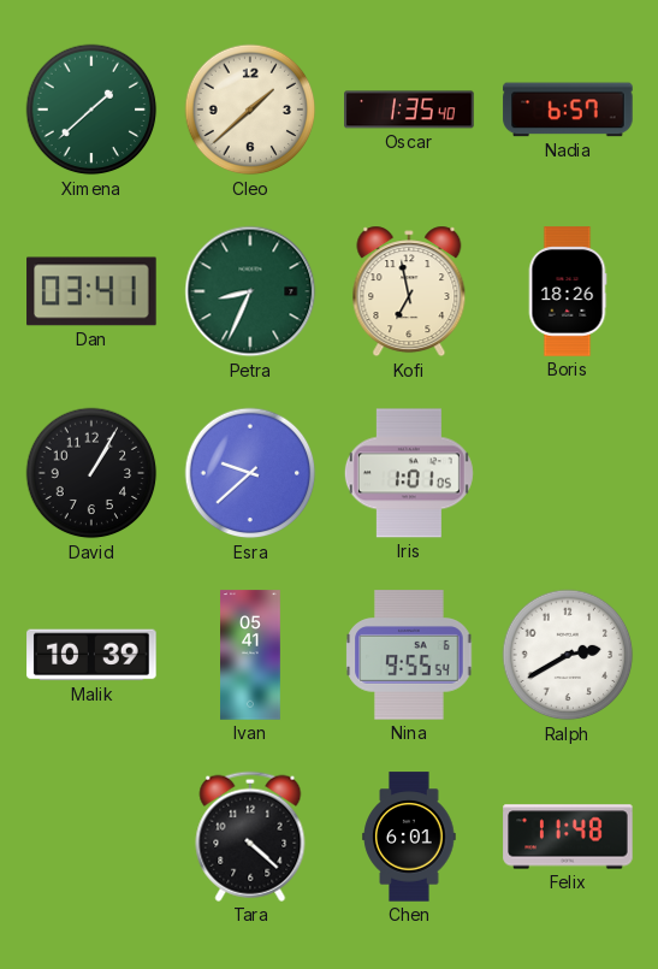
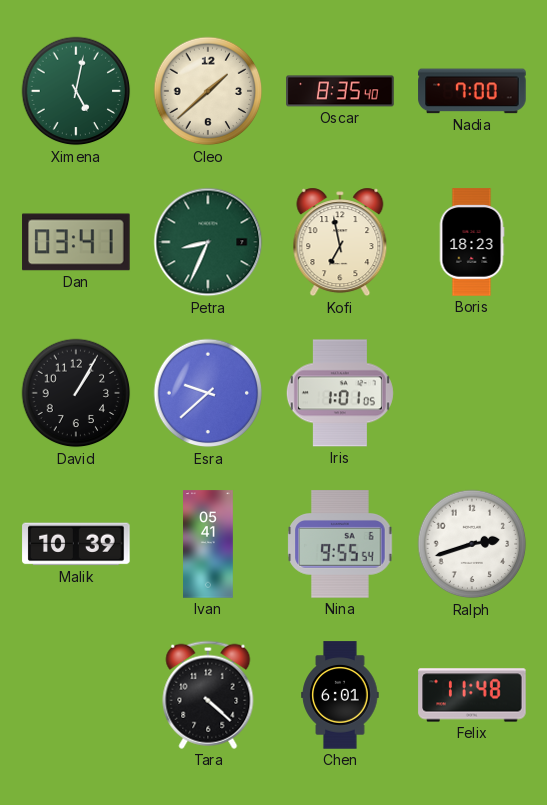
Ximena: 1:38 -> 5:02 (76, 91)
Oscar: 1:35 -> 8:35 (340, 91)
Nadia: 6:57 -> 7:00 (472, 91)
Boris: 18:26 -> 18:23 (472, 242)
Ralph: 2:40 -> 2:42 (472, 544)
